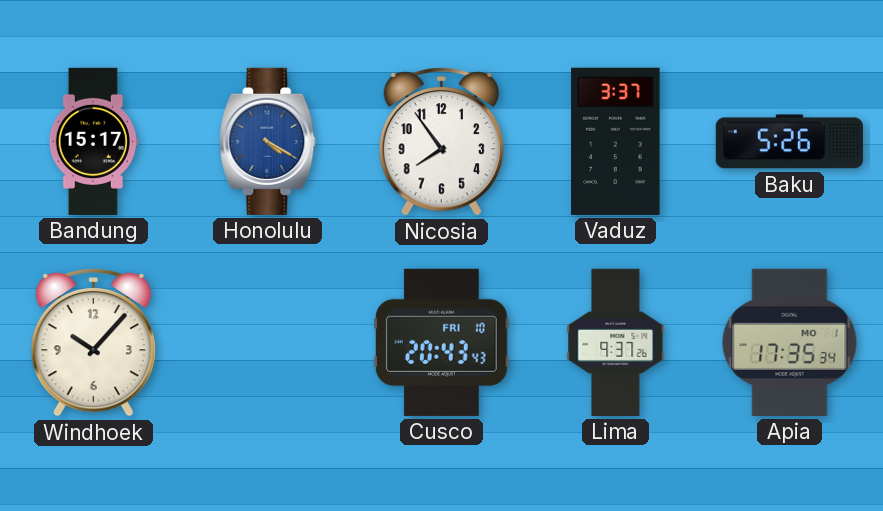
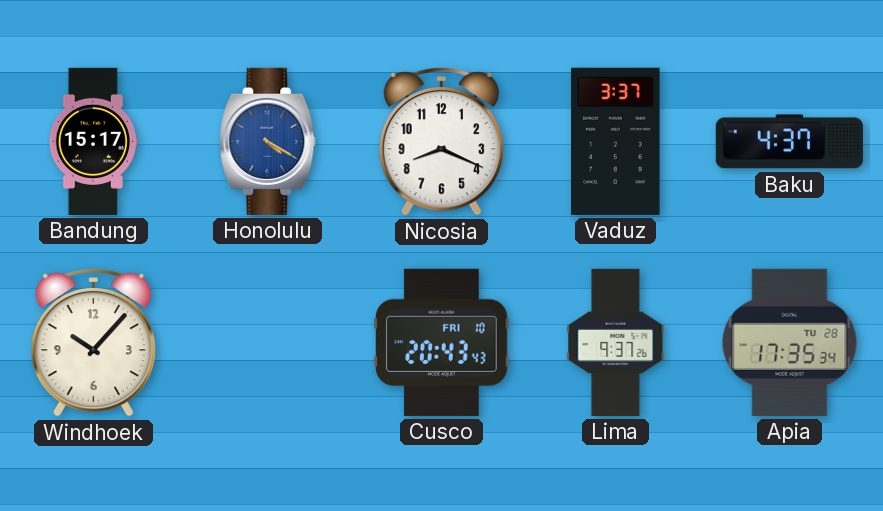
Nicosia: 7:54 -> 8:19 (441, 142)
Baku: 5:26 -> 4:37 (789, 142)
Apia date: MO 1 -> TU 28 (790, 342)
